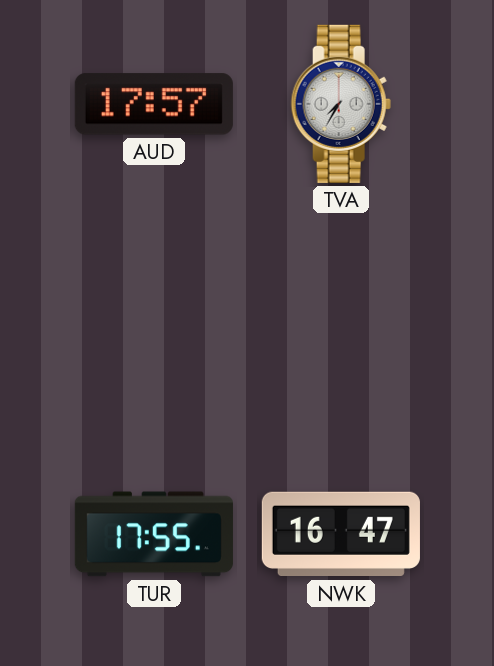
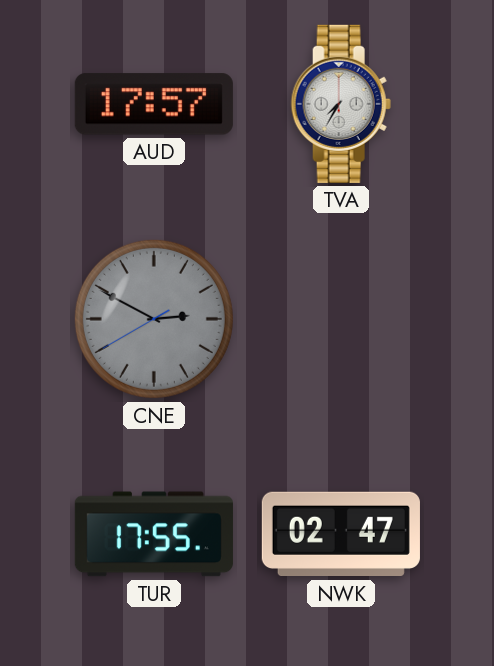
CNE: none -> 2:49 (154, 319)
NWK: 16:47 -> 02:47 (341, 534)
